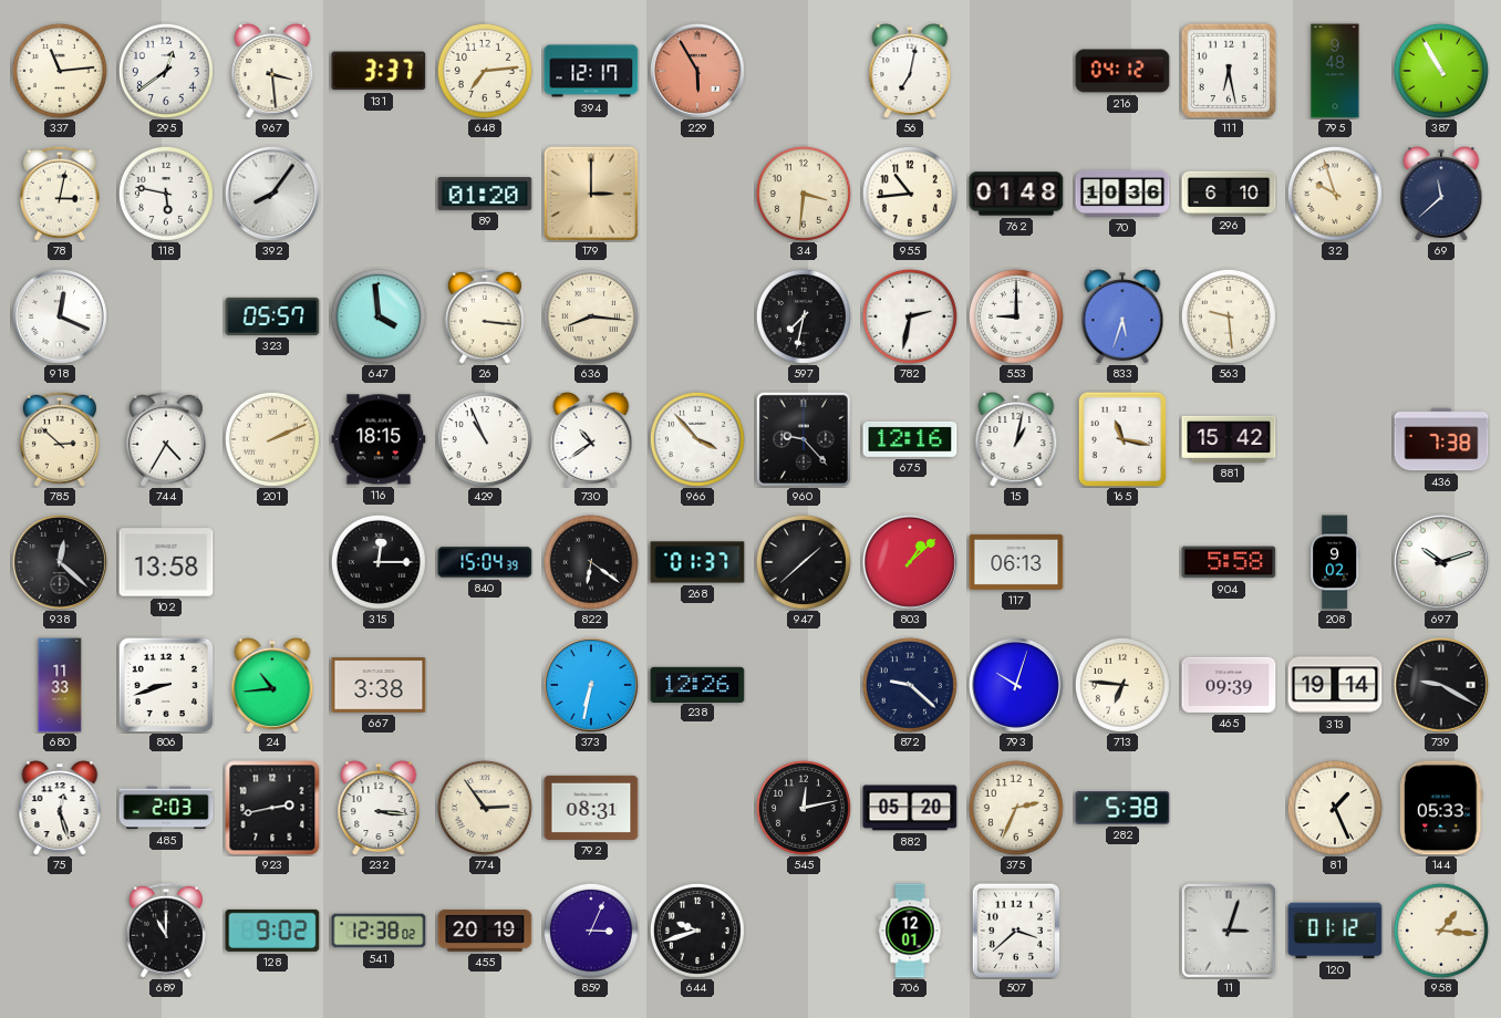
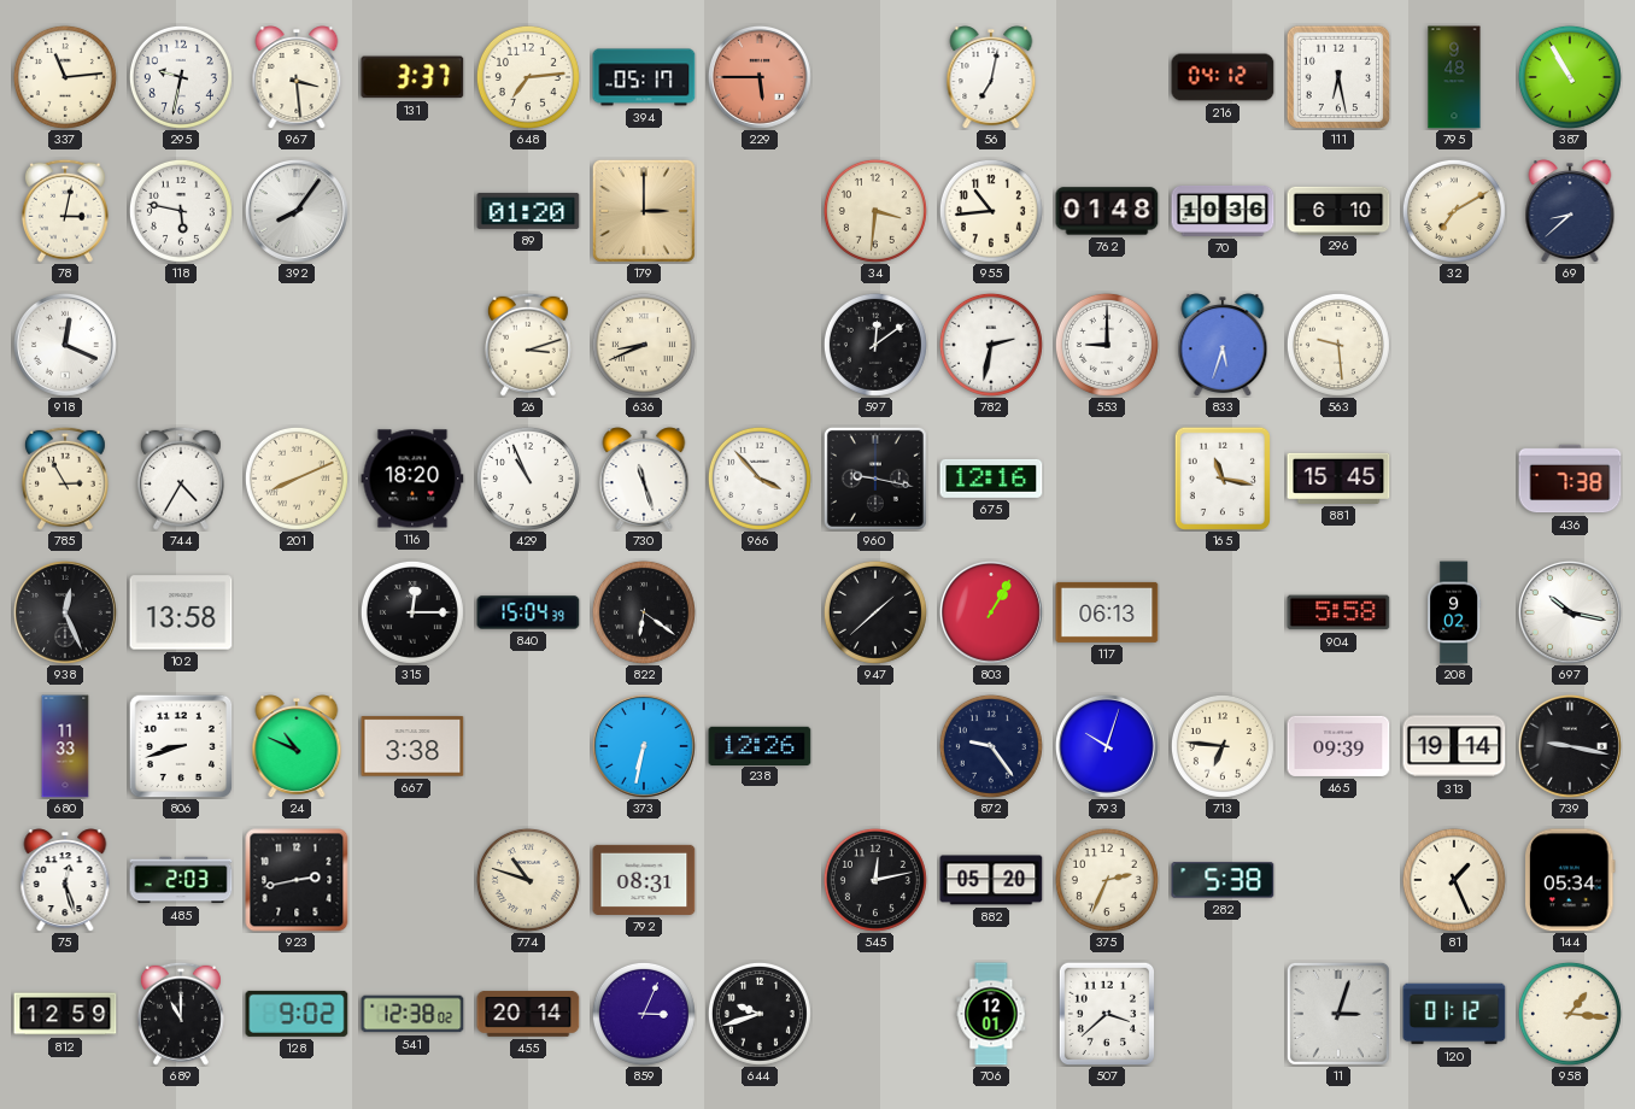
295: 12:39 -> 9:32 (181, 77)
394: 12:17 -> 05:17 (644, 77)
229: 5:55 -> 5:45 (760, 77)
32: 9:57 -> 7:10 (1454, 211)
69: 11:38 -> 8:38 (1570, 211)
323: 05:57 -> none (272, 316)
647: 3:59 -> none (379, 316)
26: 3:16 -> 3:12 (528, 345)
636: 8:16 -> 8:41 (644, 345)
597: 7:32 -> 12:09 (875, 345)
785: 2:52 -> 2:55 (65, 479)
201: 2:11 -> 8:11 (297, 479)
116: 18:15 -> 18:20 (412, 479)
730: 10:39 -> 11:27 (644, 479)
960: 9:23 -> 9:17 (875, 479)
15: 1:02 -> none (1016, 439)
881: 15:42 -> 15:45 (1338, 479)
938: 12:22 -> 12:26 (65, 612)
268: 01:37 -> none (697, 562)
803: 1:08 -> 1:05 (991, 612)
697: 10:12 -> 10:17 (1570, 612)
24: 10:44 -> 10:49 (297, 746)
872: 9:22 -> 9:24 (991, 746)
739: 9:20 -> 9:17 (1570, 746)
232: 3:16 -> none (379, 808)
774: 2:54 -> 10:48 (528, 880)
144: 05:33 -> 05:34 (1571, 880)
812: none -> 12:59 (65, 1014)
455: 20:19 -> 20:14 (528, 1015)
